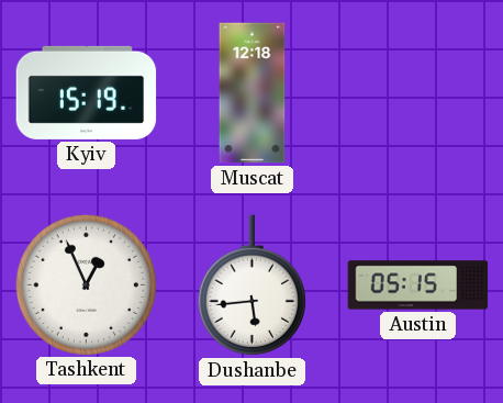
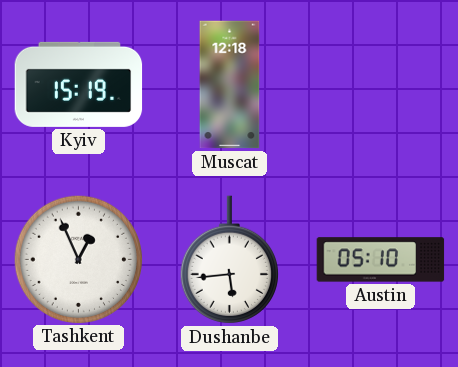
Austin: 05:15 -> 05:10 (381, 260)
